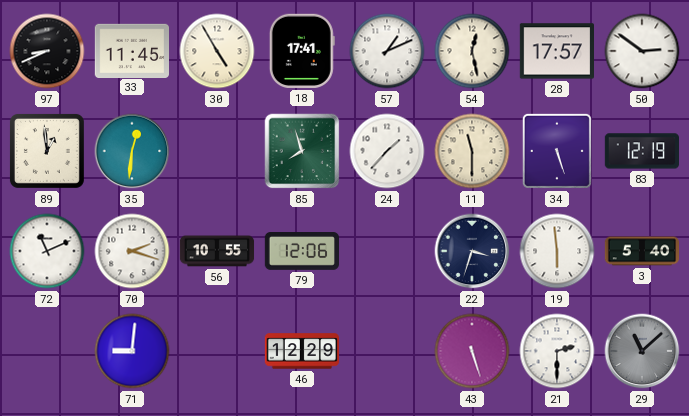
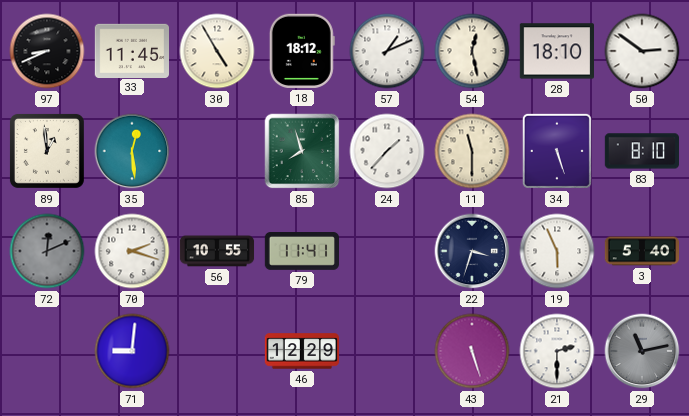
18: 17:41 -> 18:12 (302, 51)
28: 17:57 -> 18:10 (556, 51)
35: 12:31 -> 12:29 (132, 151)
83: 12:19 -> 8:10 (641, 151)
72: 11:11 -> 12:11 (47, 251)
72 dial: white -> grey (47, 251)
79: 12:06 -> 11:41 (301, 252)
19: 5:59 -> 5:56 (557, 251)
29: 11:08 -> 11:13 (642, 351)
